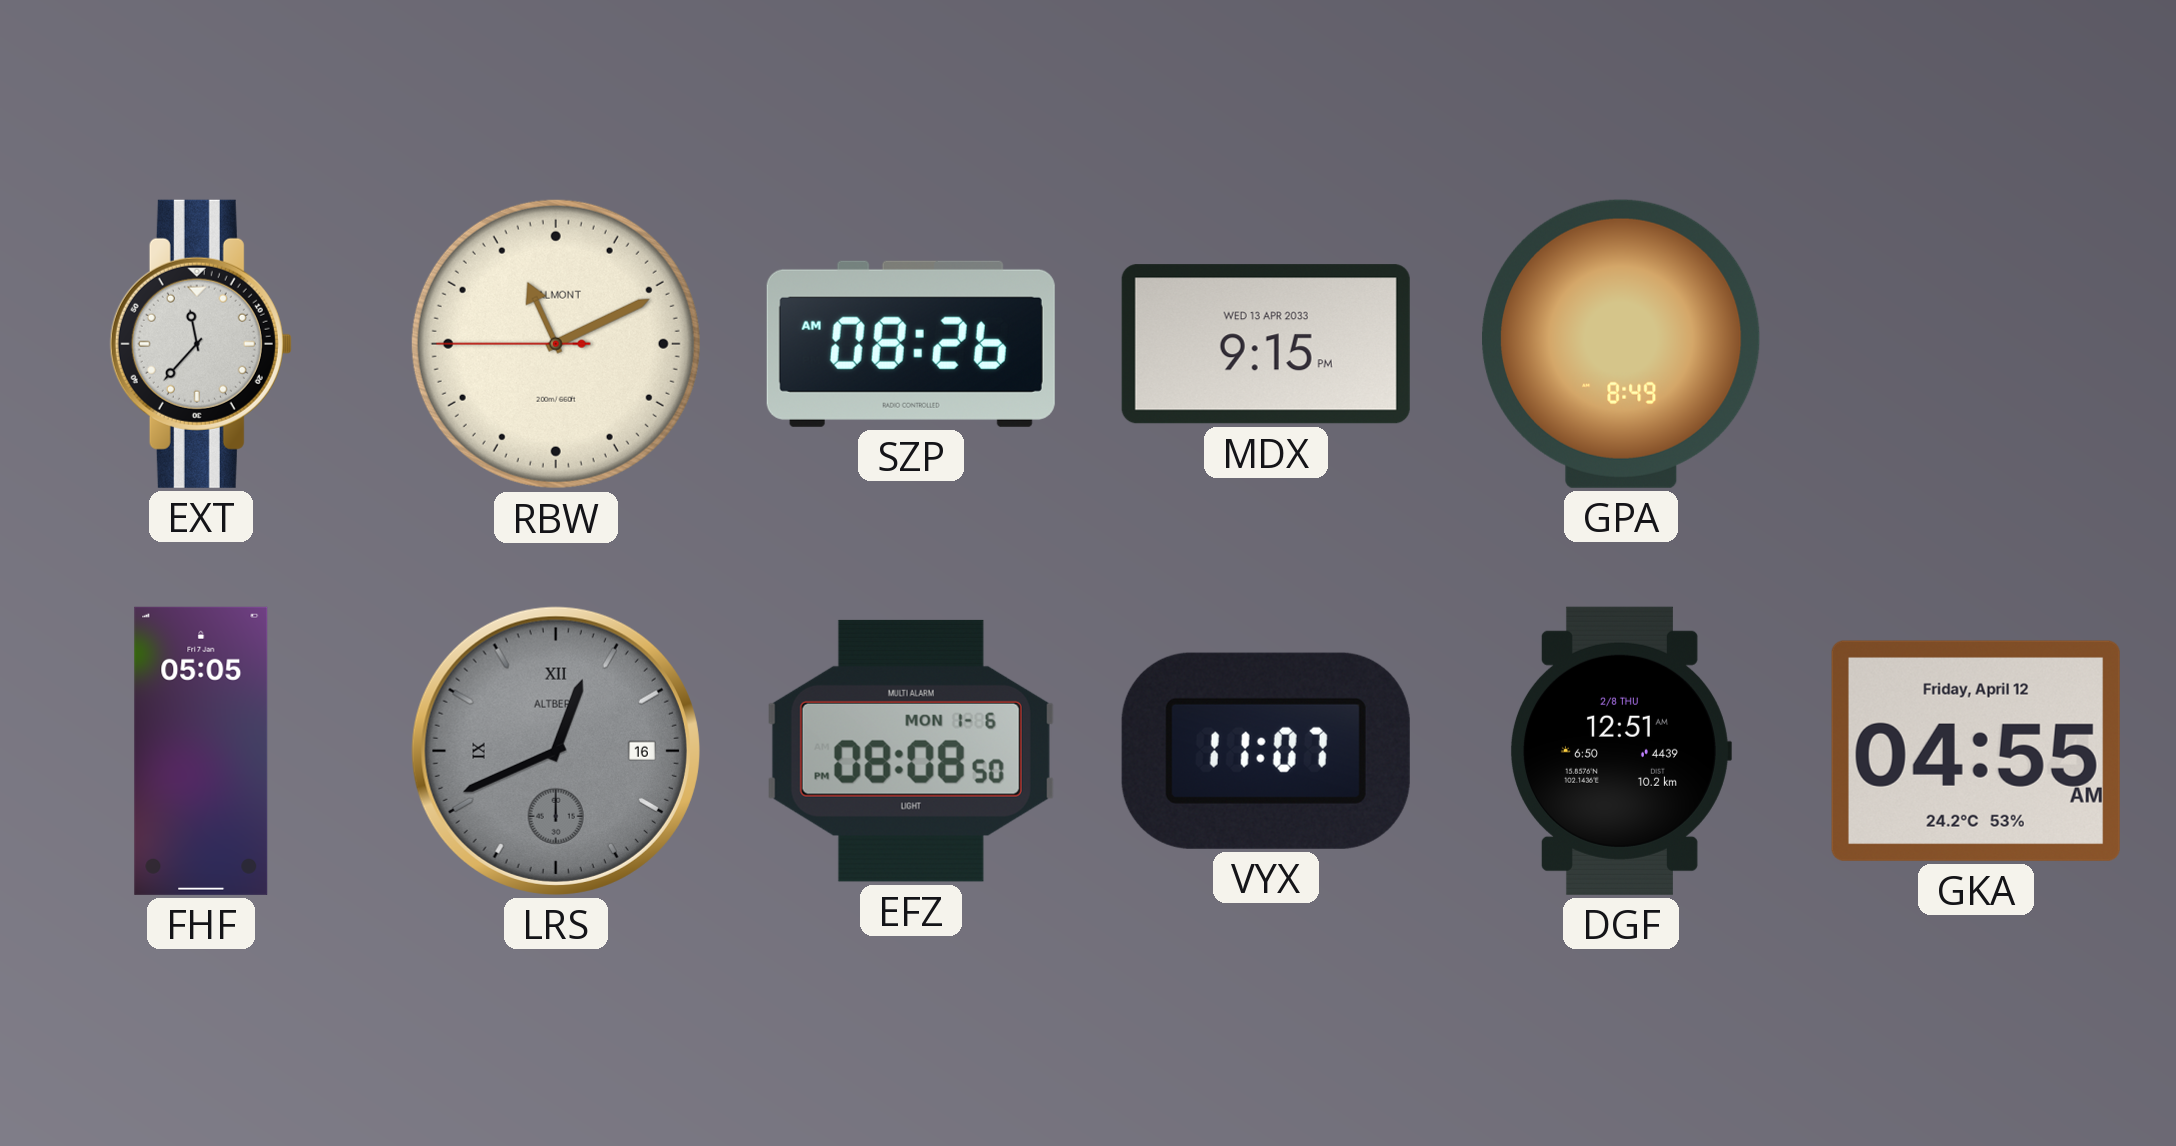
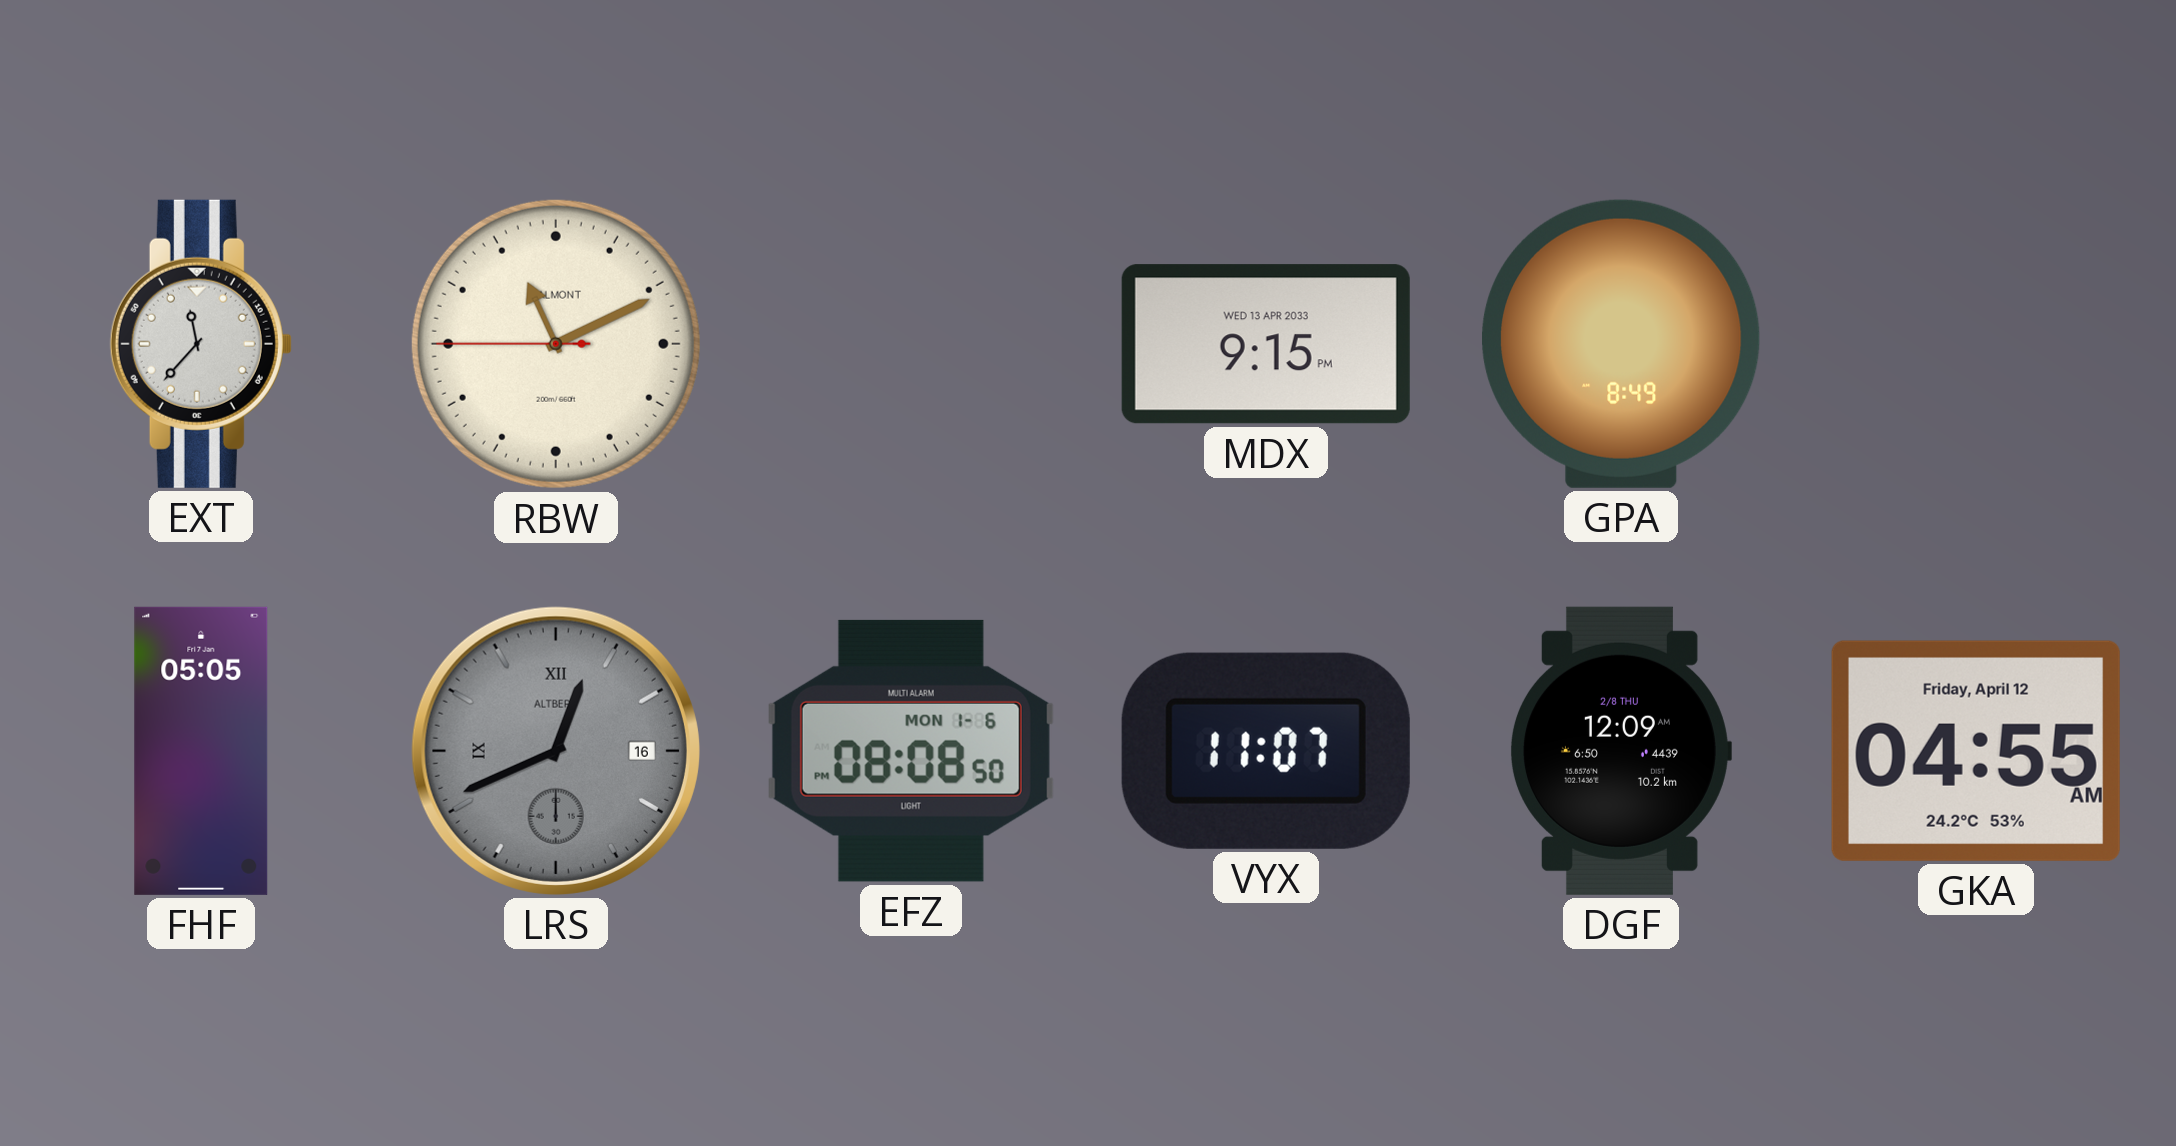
SZP: 08:26 -> none (911, 344)
DGF: 12:51 -> 12:09 (1620, 751)
